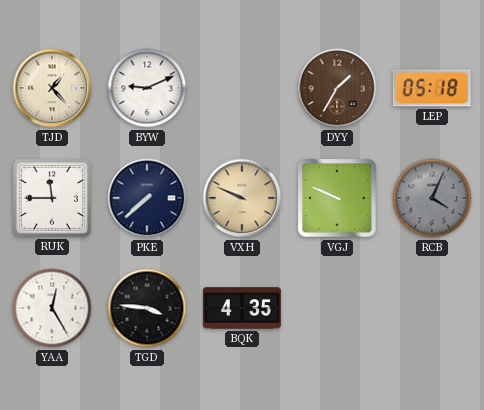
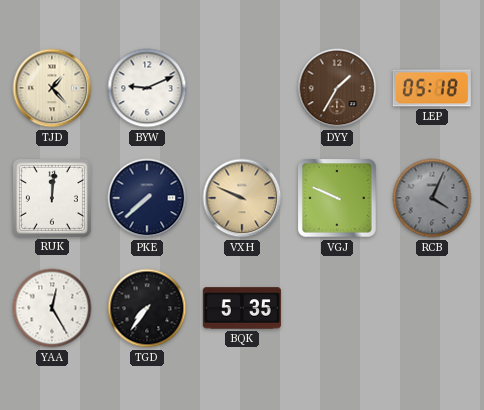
RUK: 11:45 -> 12:01 (52, 198)
TGD: 3:46 -> 7:36 (147, 308)
BQK: 4:35 -> 5:35 (242, 308)
